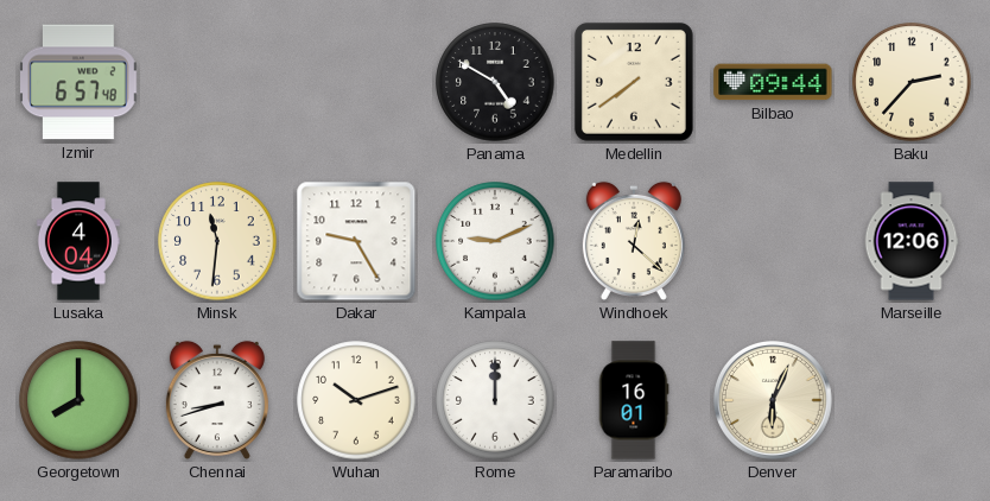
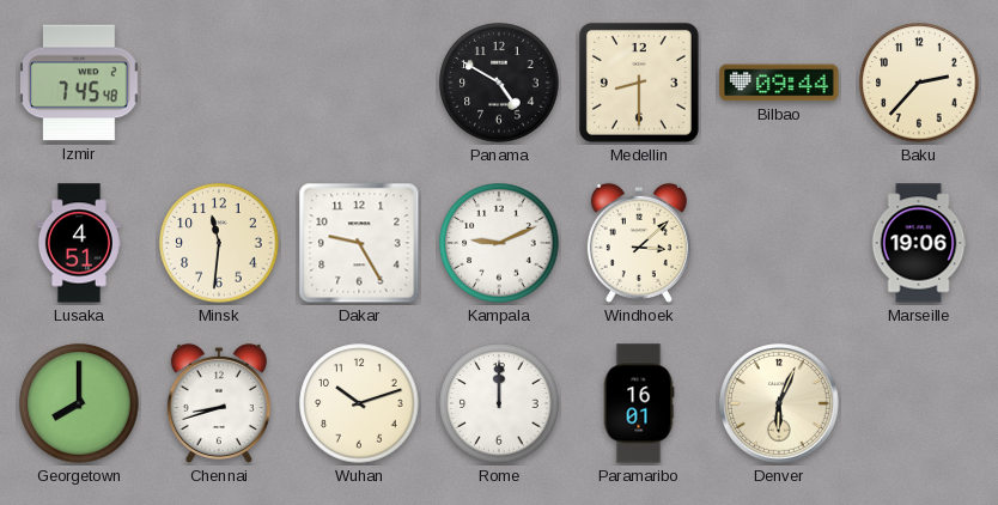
Izmir: 6:57 -> 7:45 (79, 83)
Medellin: 7:39 -> 8:30 (639, 83)
Lusaka: 4:04 -> 4:51 (79, 243)
Windhoek: 12:22 -> 3:08 (639, 243)
Marseille: 12:06 -> 19:06 (919, 243)
